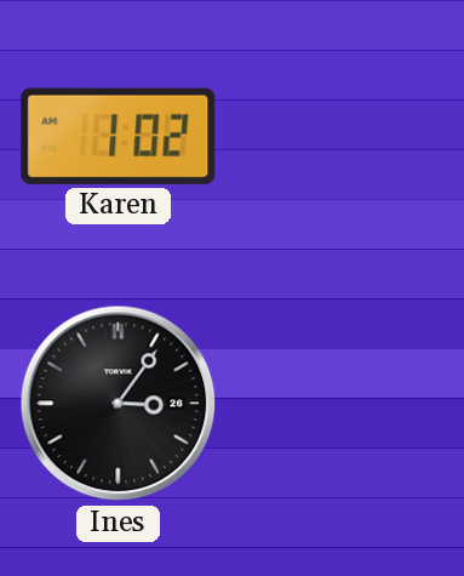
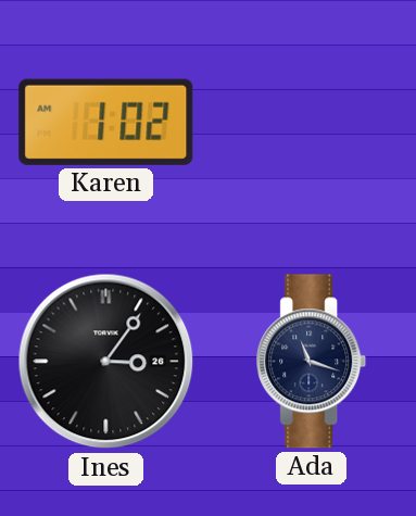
Ada: none -> 11:18 (312, 362)
